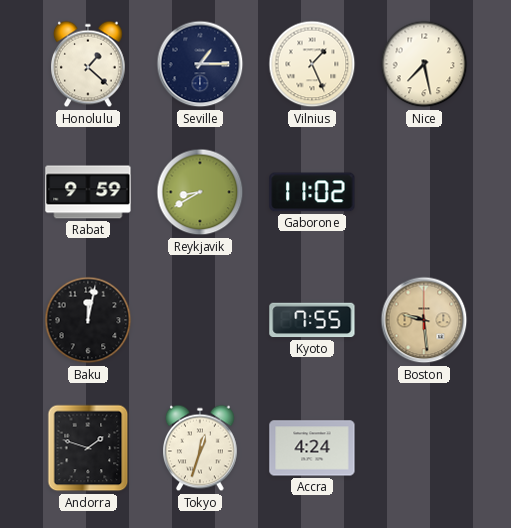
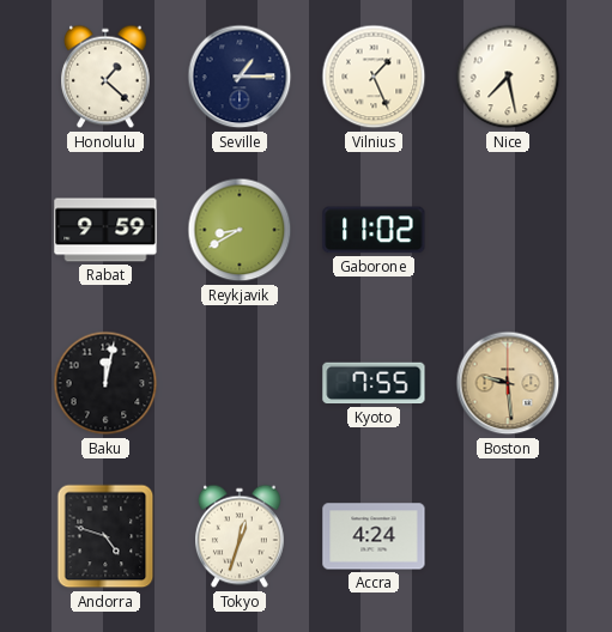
Andorra: 1:48 -> 4:48 (105, 536)
